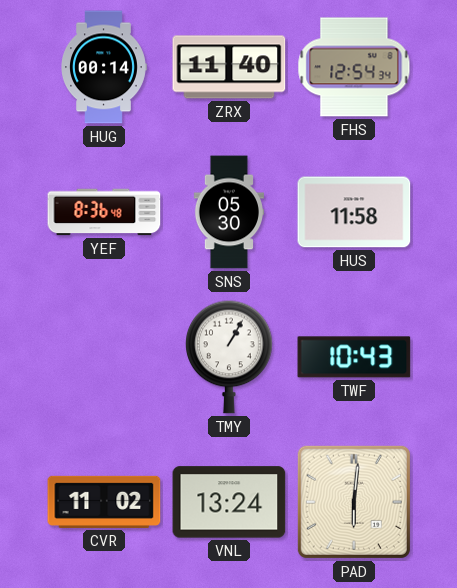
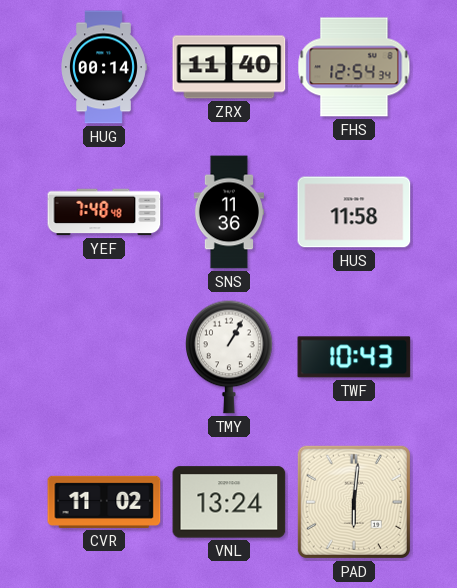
YEF: 8:36 -> 7:48 (104, 212)
SNS: 05:30 -> 11:36 (229, 212)
